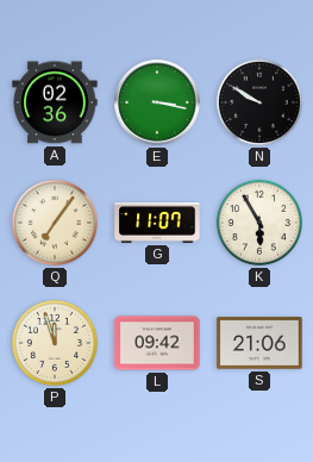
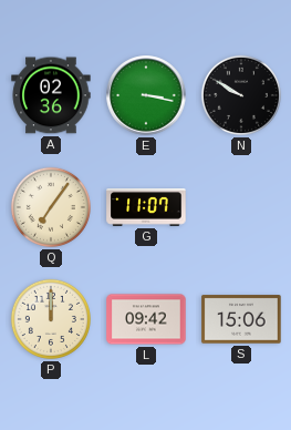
K: 5:55 -> none (259, 223)
P: 11:57 -> 12:00 (51, 319)
S: 21:06 -> 15:06 (241, 319)
